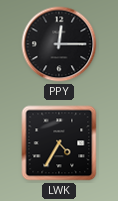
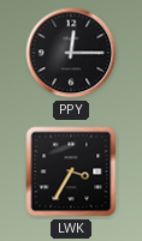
LWK: 4:35 -> 3:35 (71, 171)
